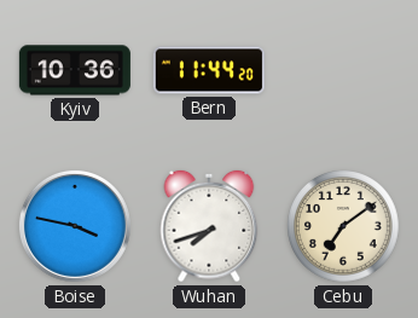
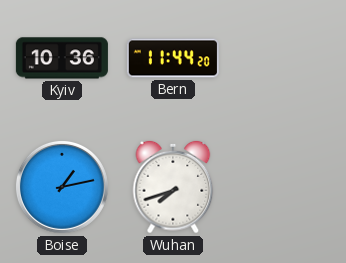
Boise: 3:47 -> 1:13 (62, 187)
Cebu: 7:09 -> none (344, 227)
